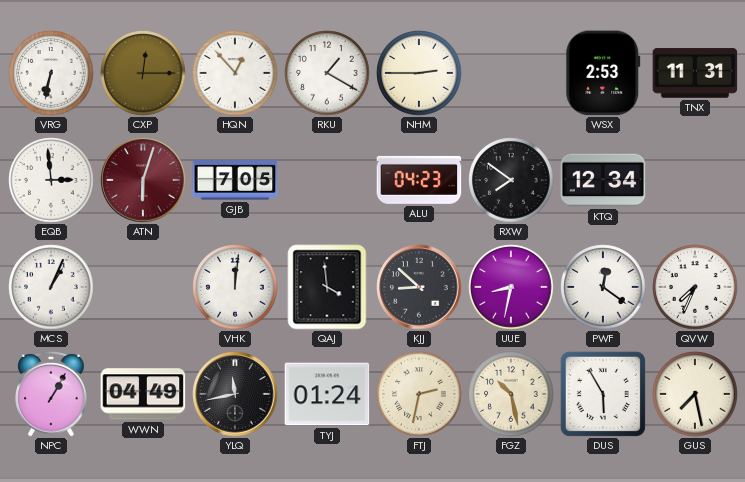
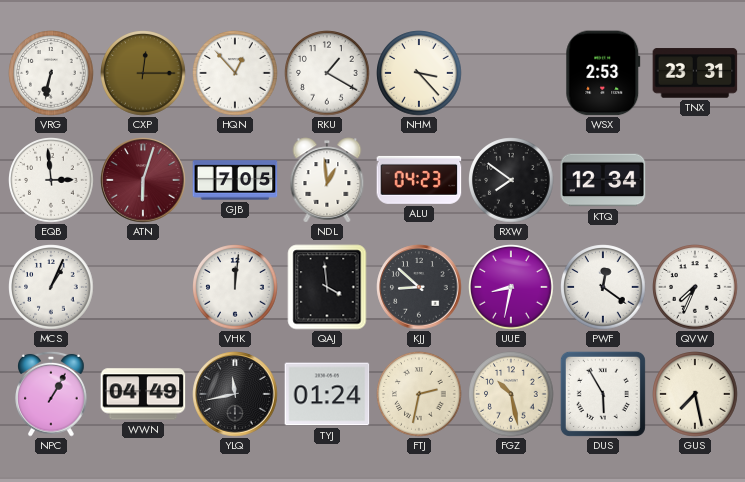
NHM: 2:45 -> 3:23 (419, 73)
TNX: 11:31 -> 23:31 (695, 73)
NDL: none -> 12:59 (327, 180)
